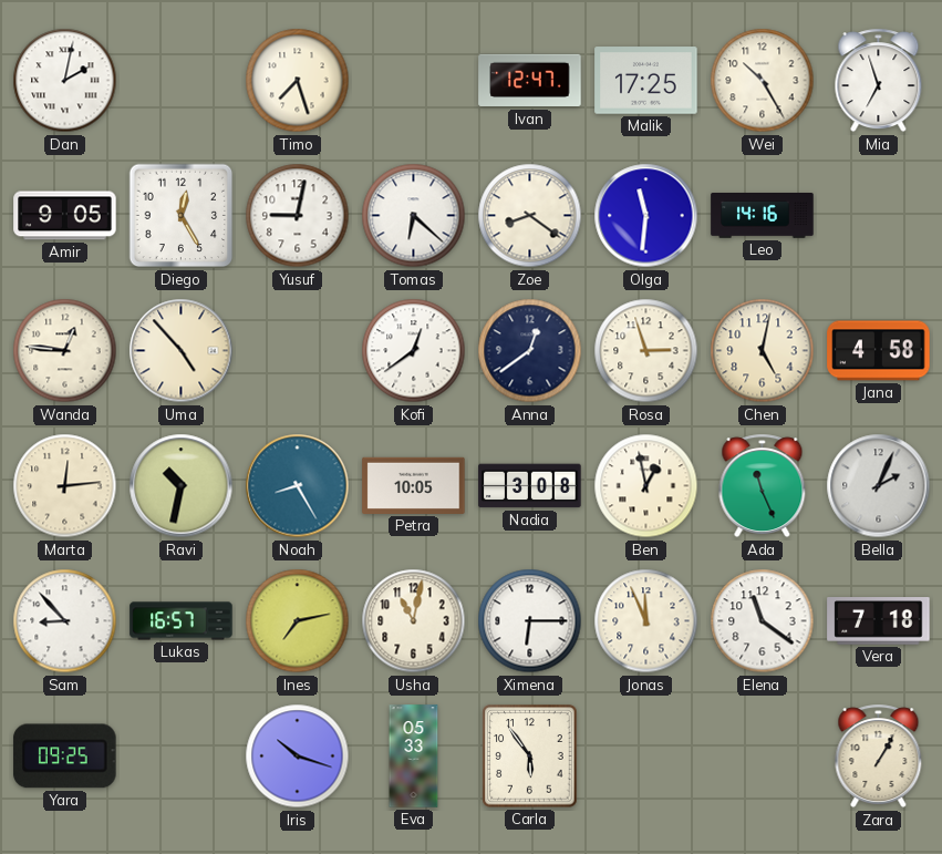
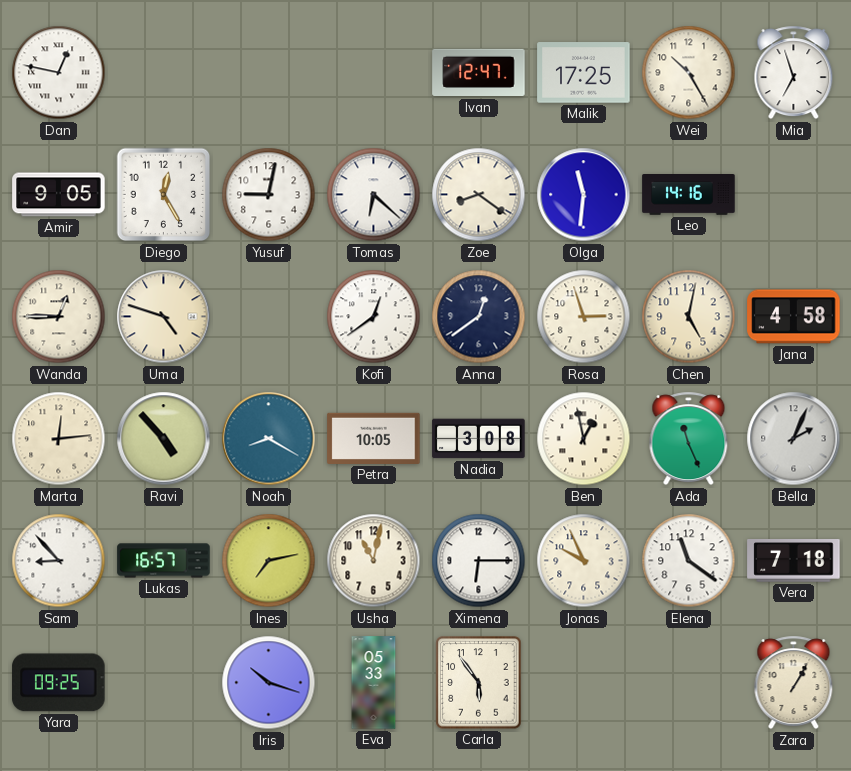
Dan: 2:02 -> 12:47 (59, 73)
Timo: 7:27 -> none (298, 81)
Wanda: 12:46 -> 12:45 (59, 317)
Uma: 4:53 -> 4:48 (164, 317)
Ravi: 10:32 -> 4:53 (164, 439)
Noah: 8:25 -> 8:20 (269, 439)
Jonas: 11:56 -> 9:56 (584, 561)
